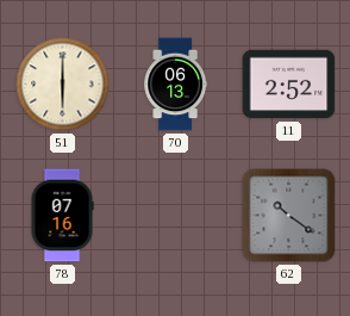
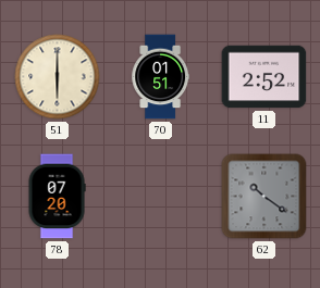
70: 06:13 -> 01:51 (160, 77)
78: 07:16 -> 07:20 (57, 197)
